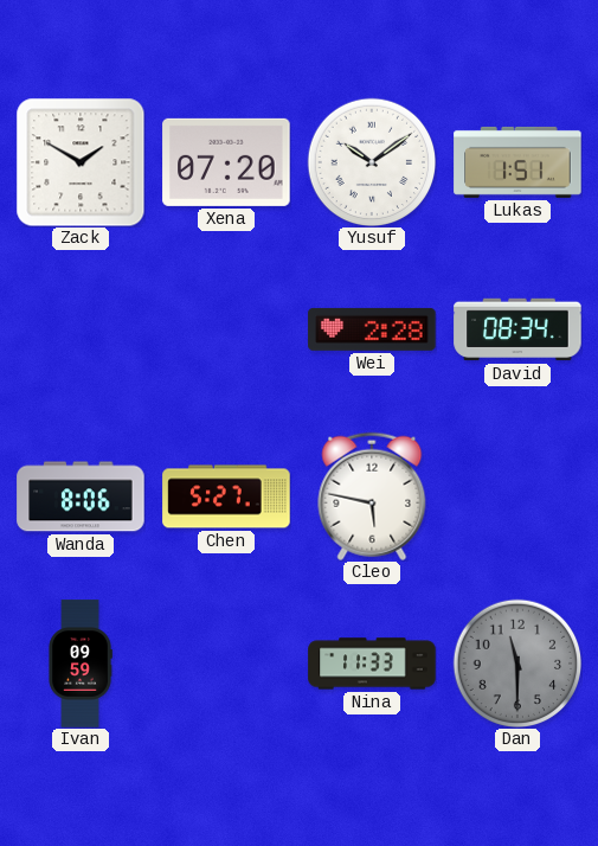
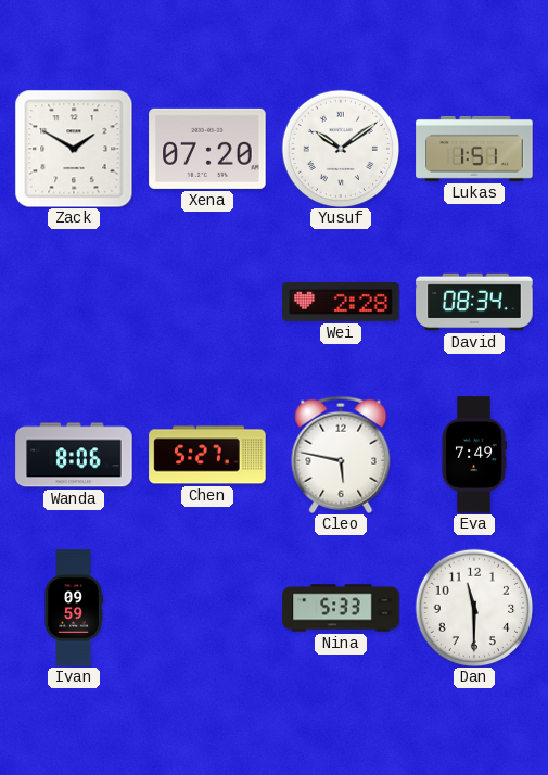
Eva: none -> 7:49 (474, 455)
Nina: 11:33 -> 5:33 (341, 608)
Dan dial: grey -> white (474, 608)
